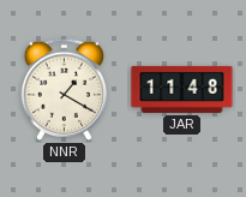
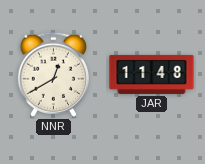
NNR: 1:20 -> 12:40 (53, 74)
